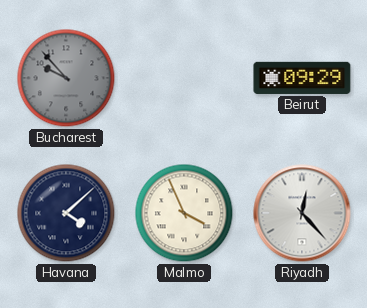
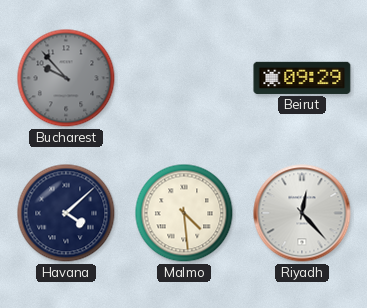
Malmo: 3:56 -> 4:29 (184, 213)
